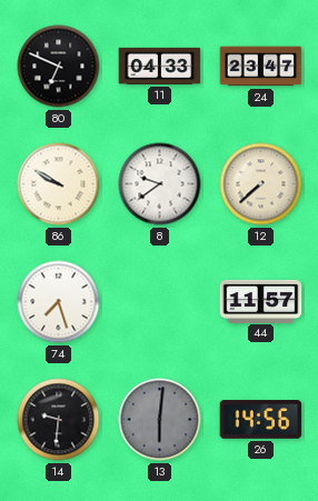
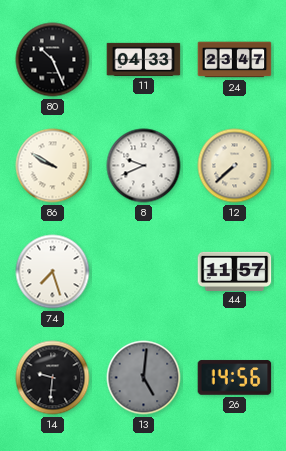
80: 6:49 -> 10:26 (53, 60)
8: 9:39 -> 9:41 (144, 166)
13: 6:01 -> 5:01 (144, 378)
